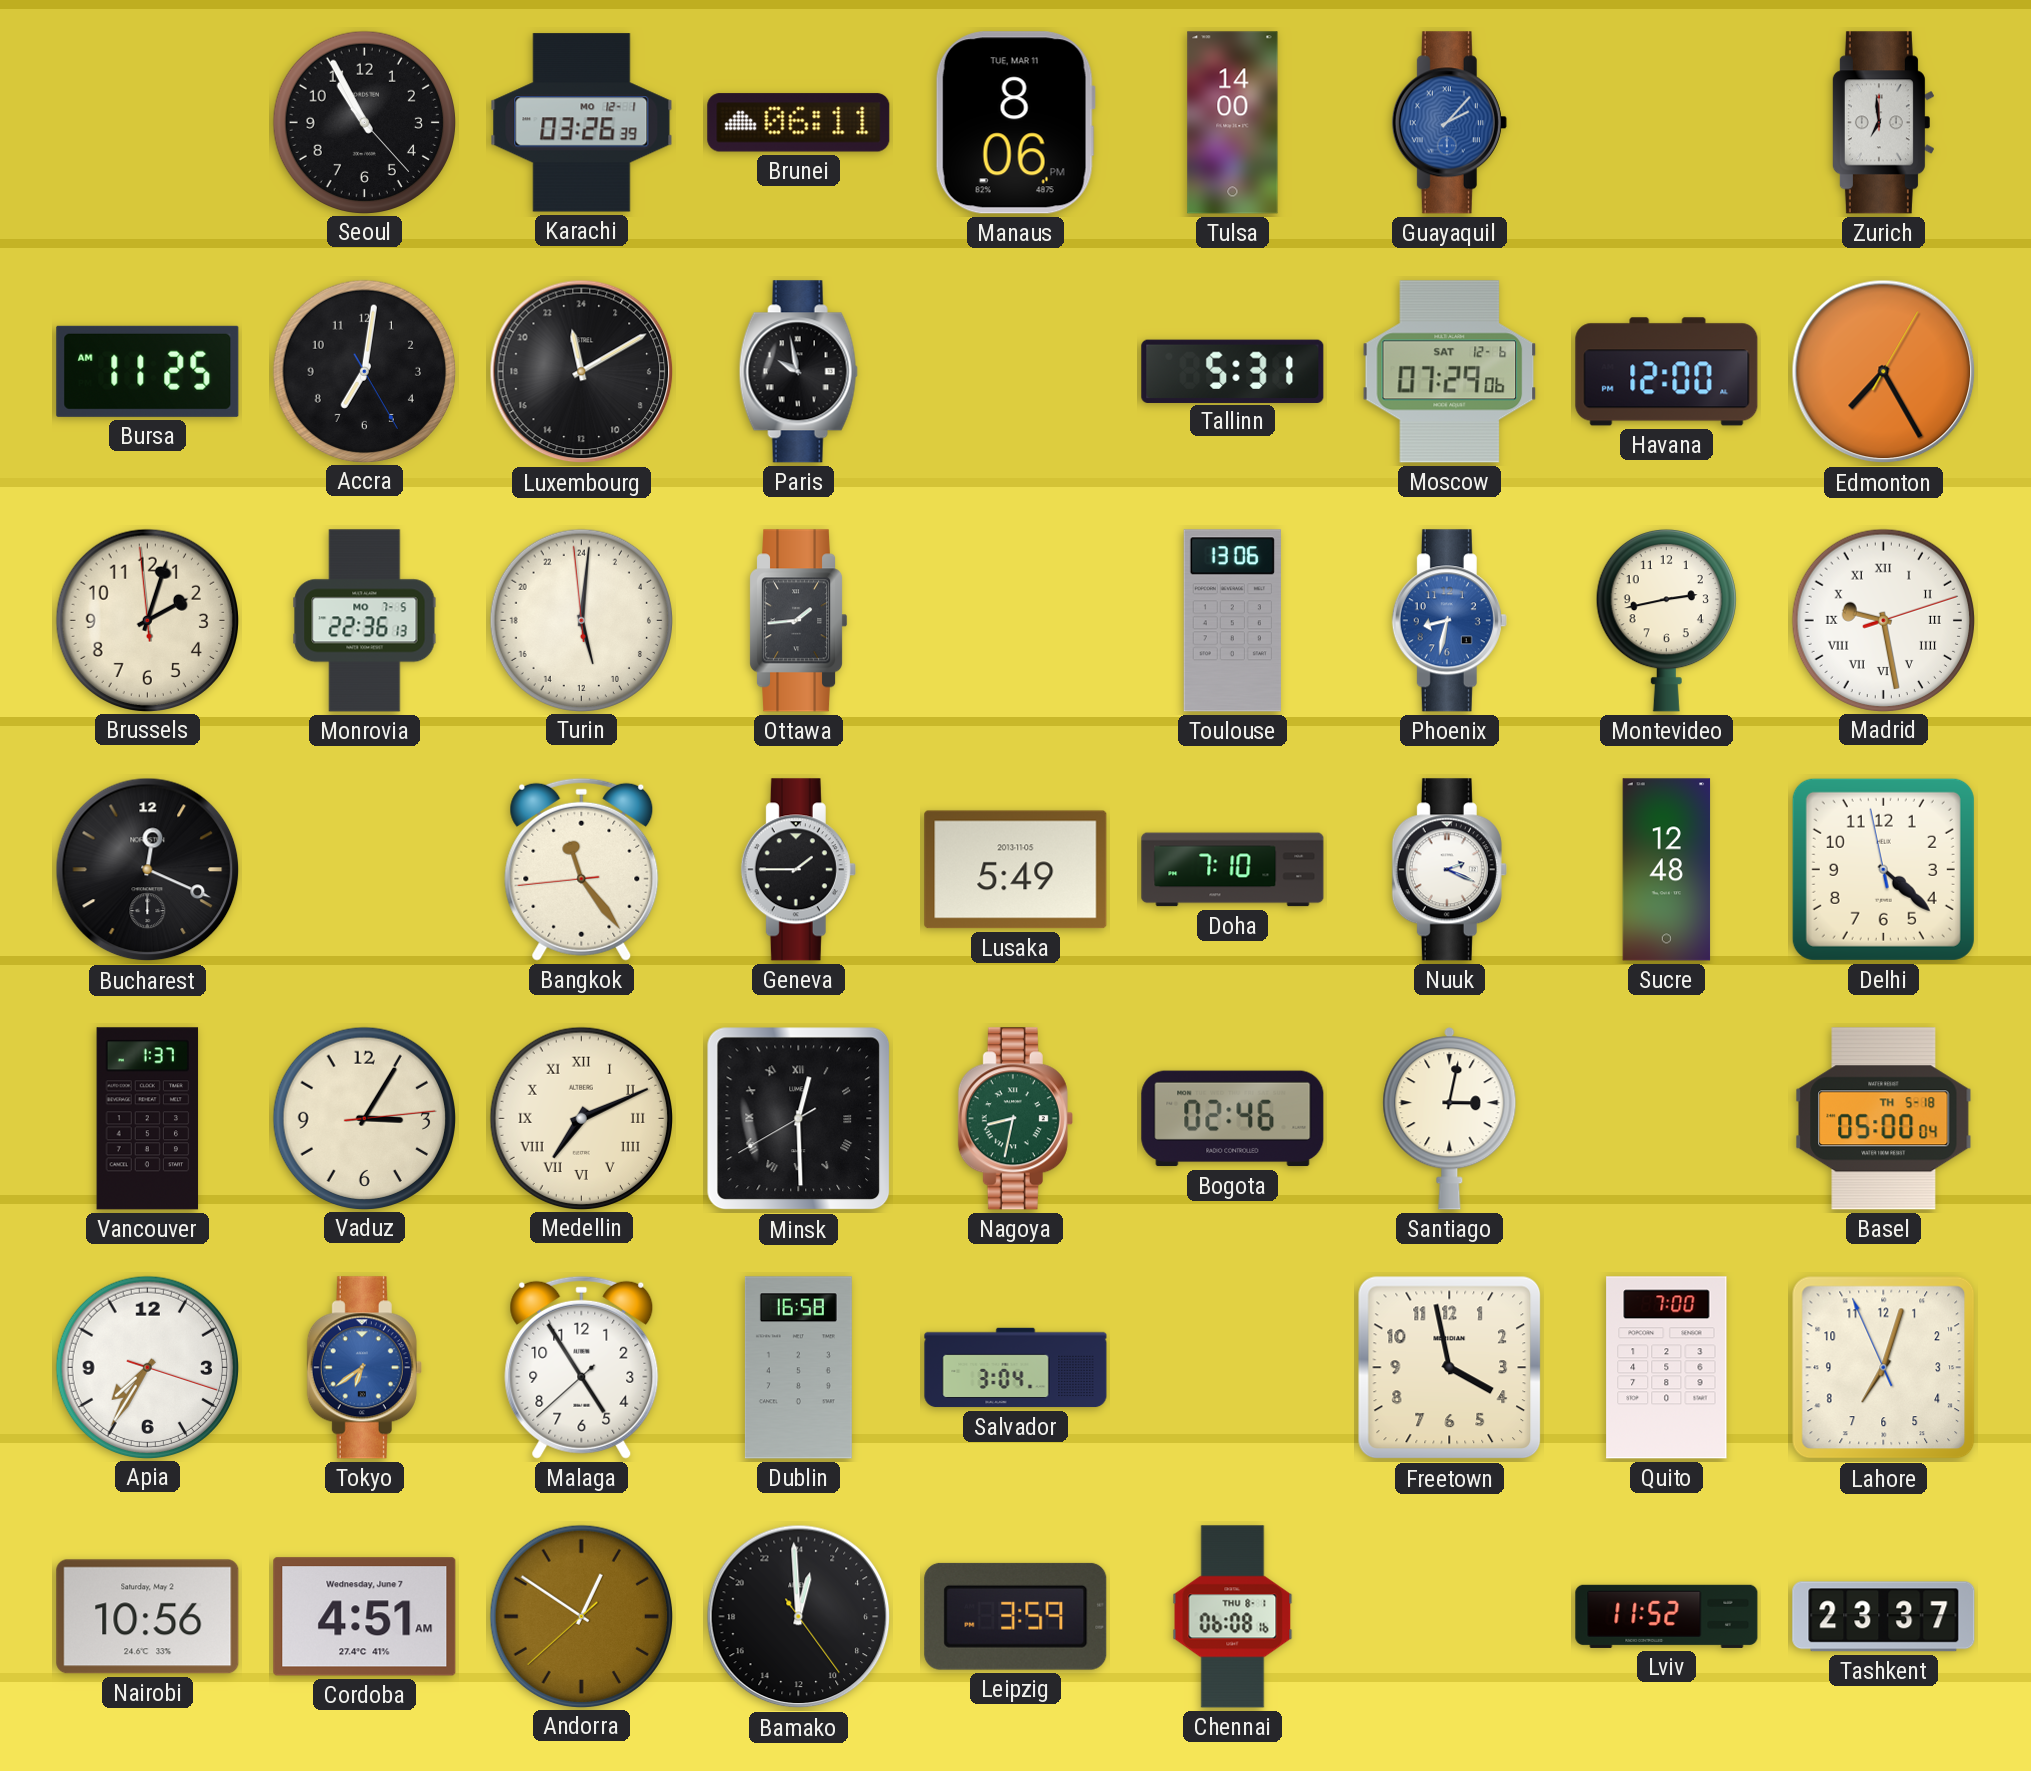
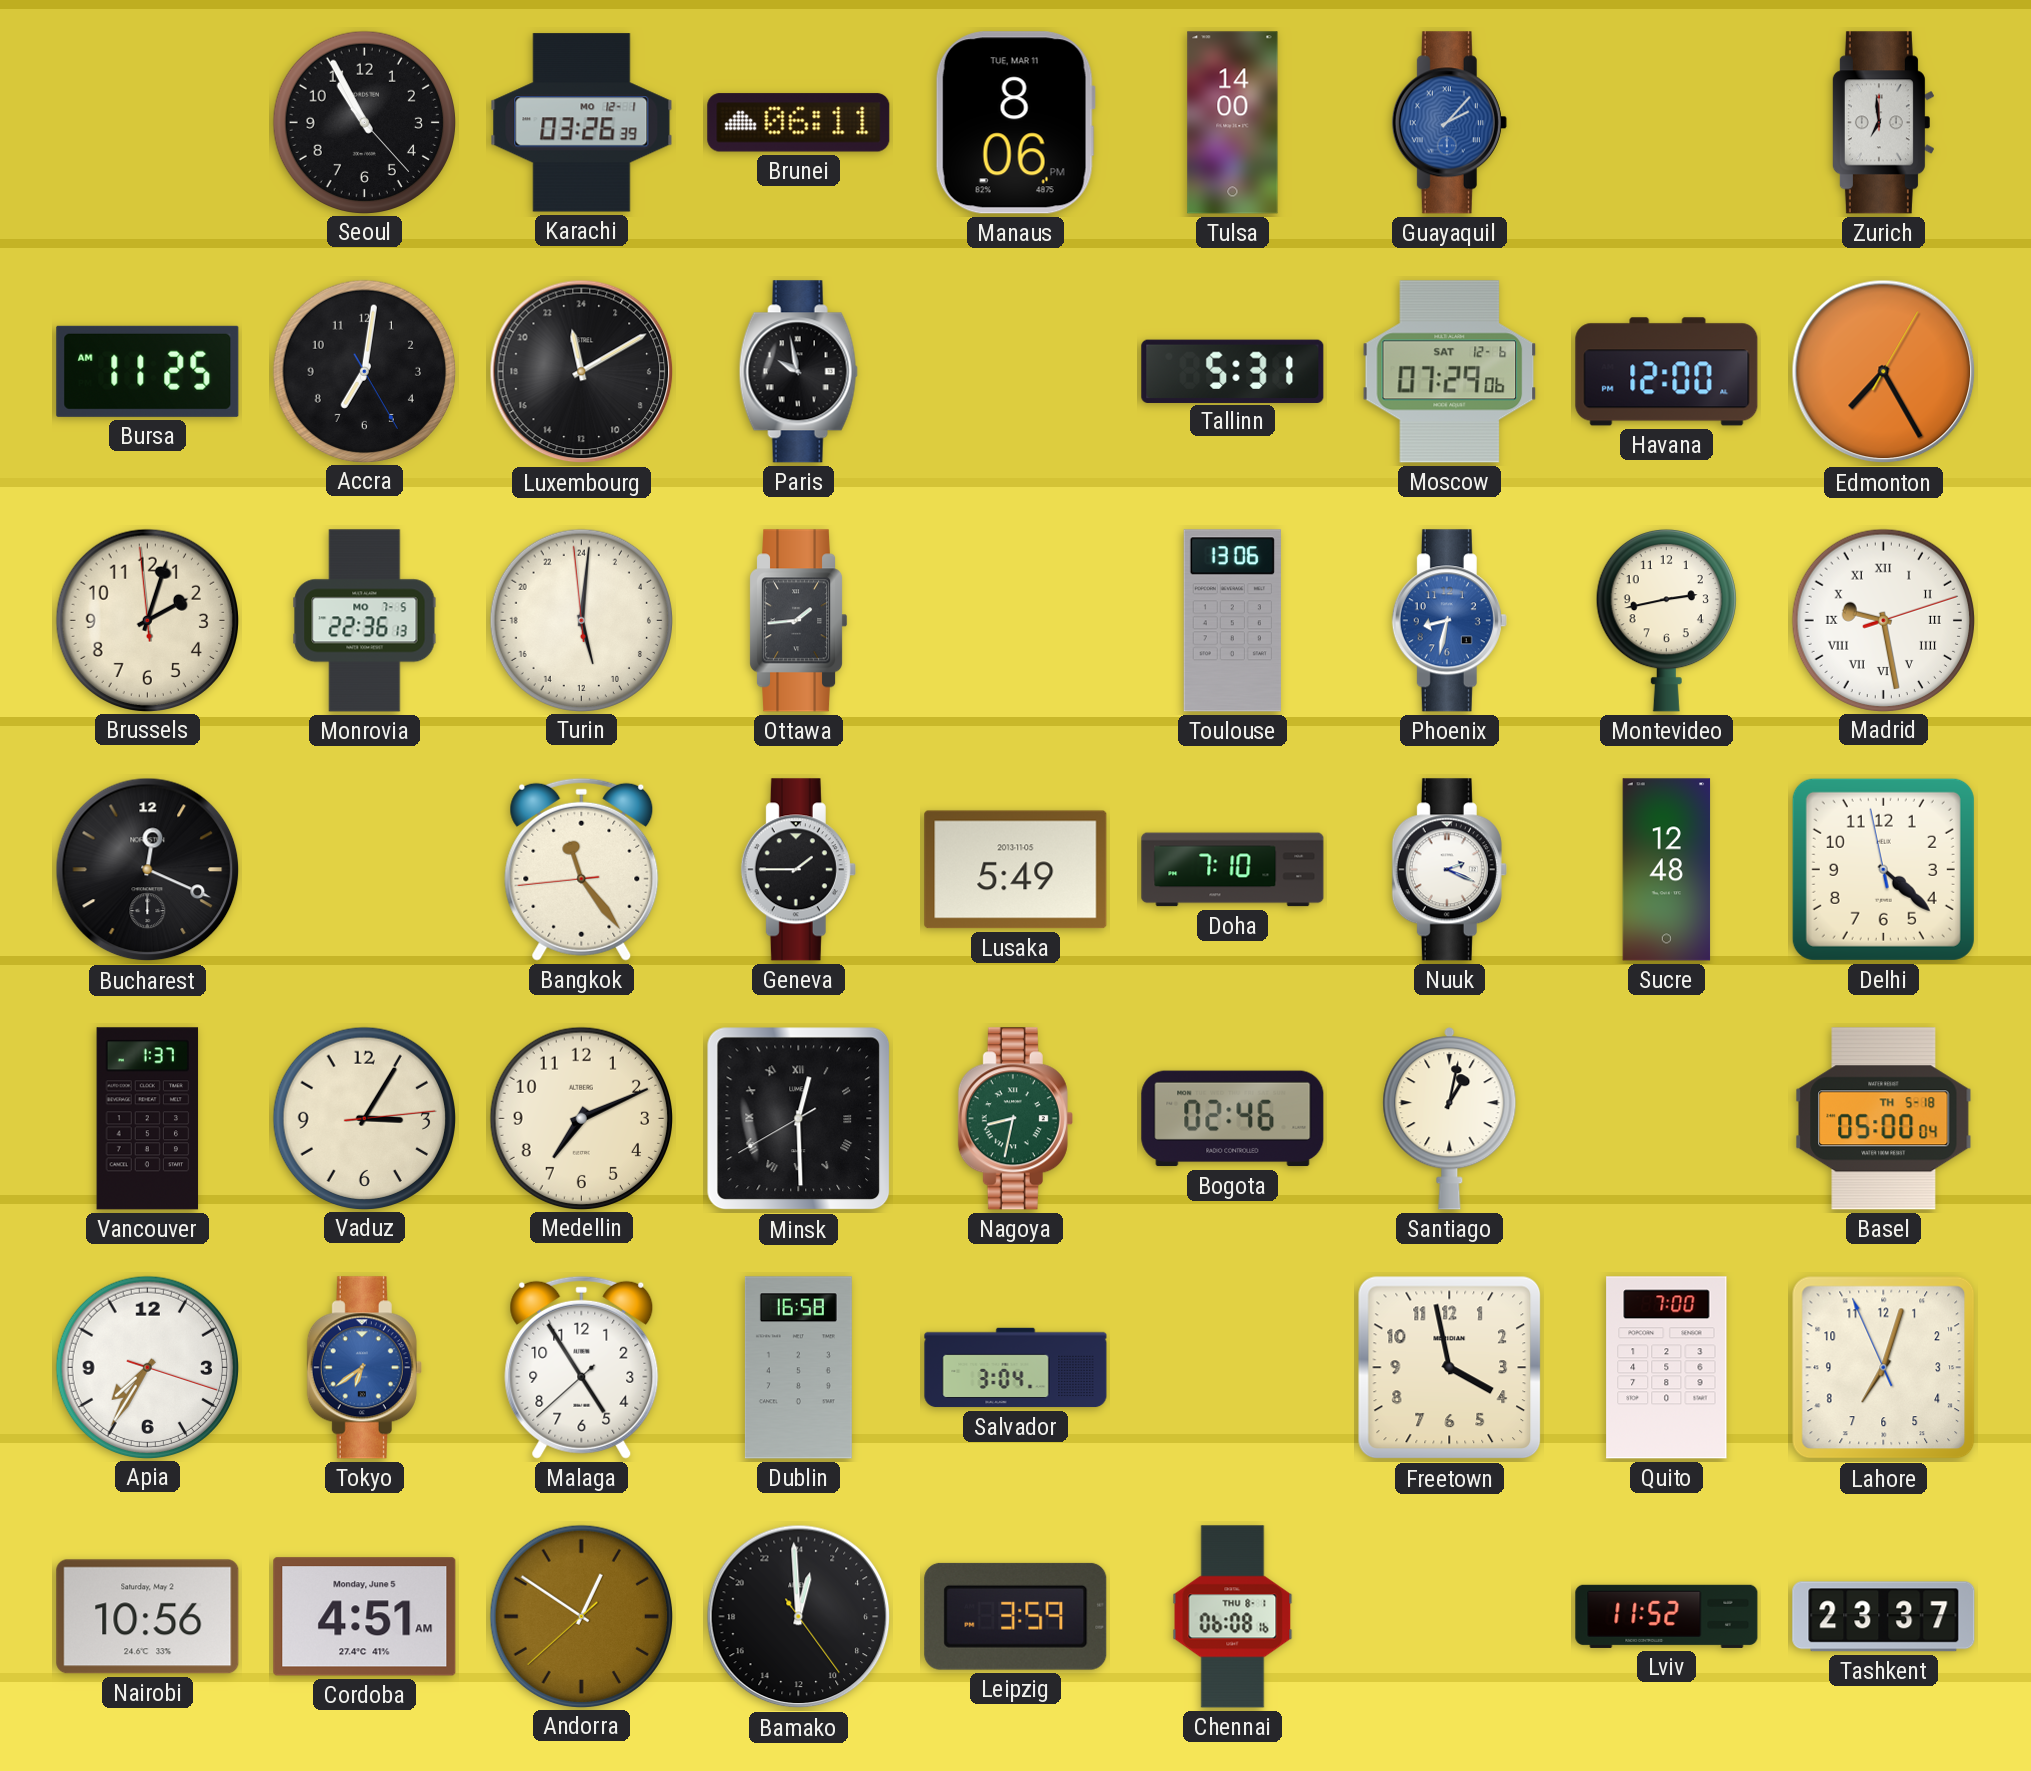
Medellin numerals: Roman -> Arabic (581, 1118)
Santiago: 3:02 -> 1:02 (1450, 1119)
Cordoba date: Wednesday, June 7 -> Monday, June 5 (365, 1617)
